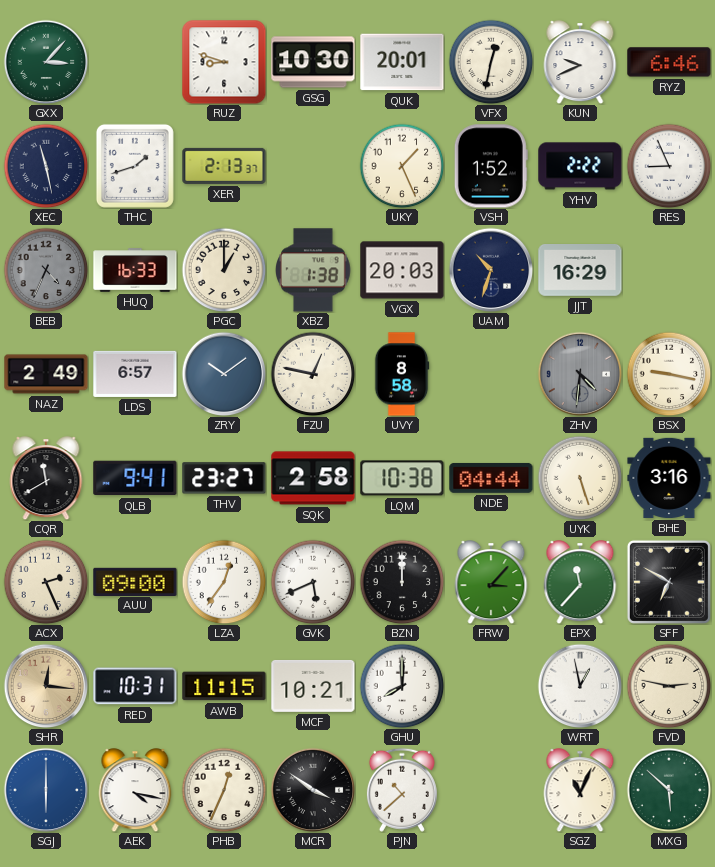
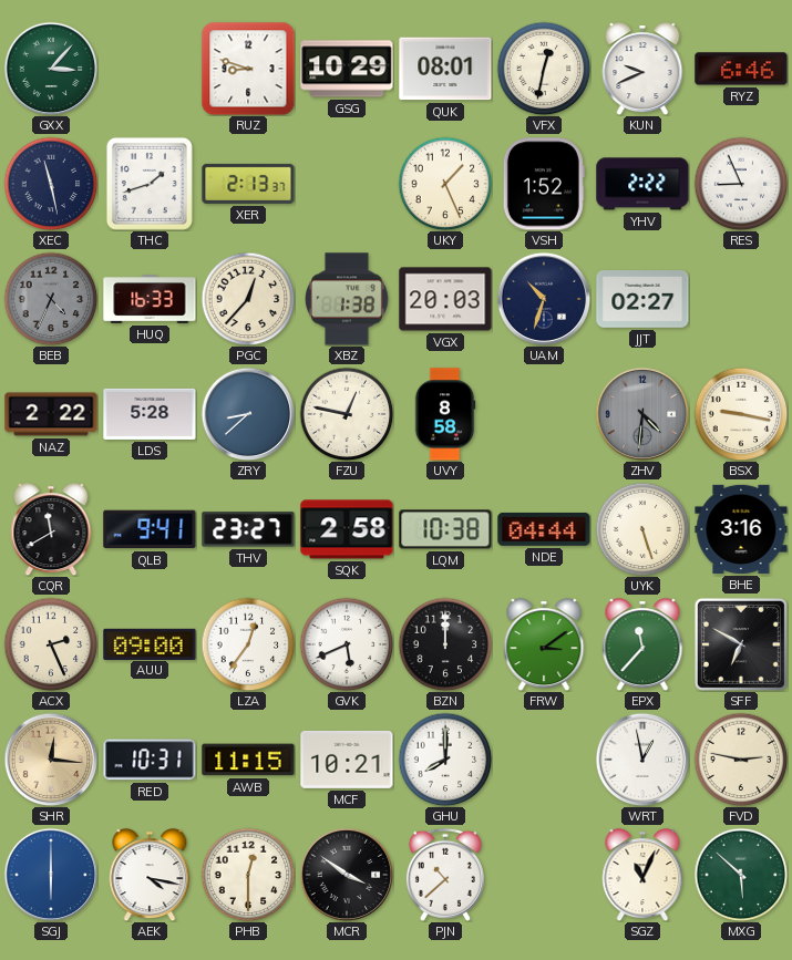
GSG: 10:30 -> 10:29 (347, 69)
QUK: 20:01 -> 08:01 (445, 69)
PGC: 1:00 -> 12:37 (248, 299)
JJT: 16:29 -> 02:27 (642, 300)
NAZ: 2:49 -> 2:22 (51, 414)
LDS: 6:57 -> 5:28 (150, 414)
ZRY: 10:09 -> 8:38 (248, 414)
FRW: 3:07 -> 3:09 (544, 644)
PHB: 12:34 -> 12:30 (248, 875)
